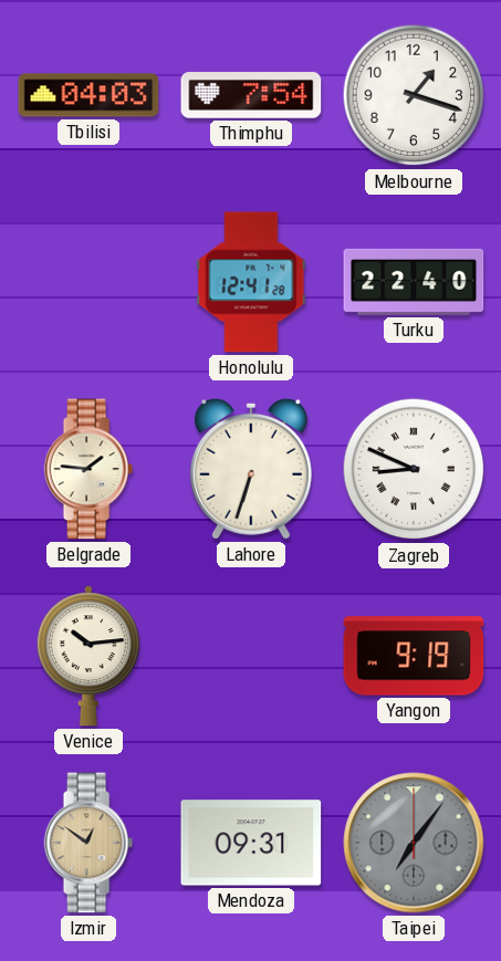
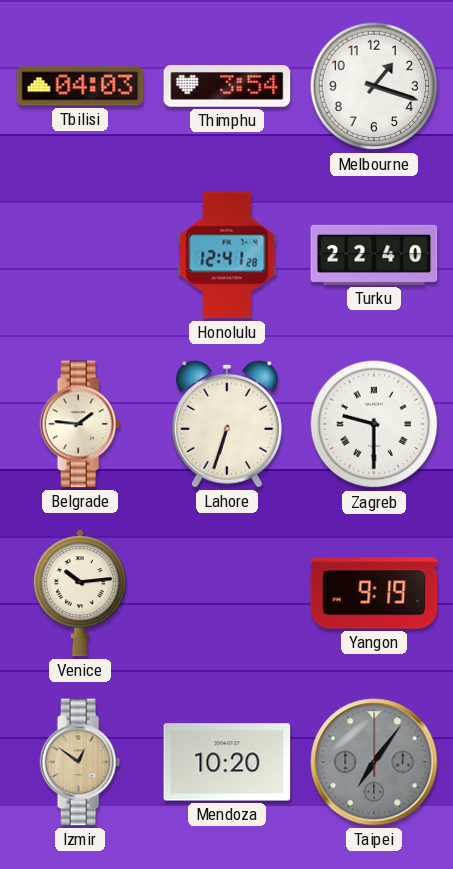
Thimphu: 7:54 -> 3:54 (227, 86)
Zagreb: 8:49 -> 9:30 (374, 424)
Mendoza: 09:31 -> 10:20 (227, 762)
